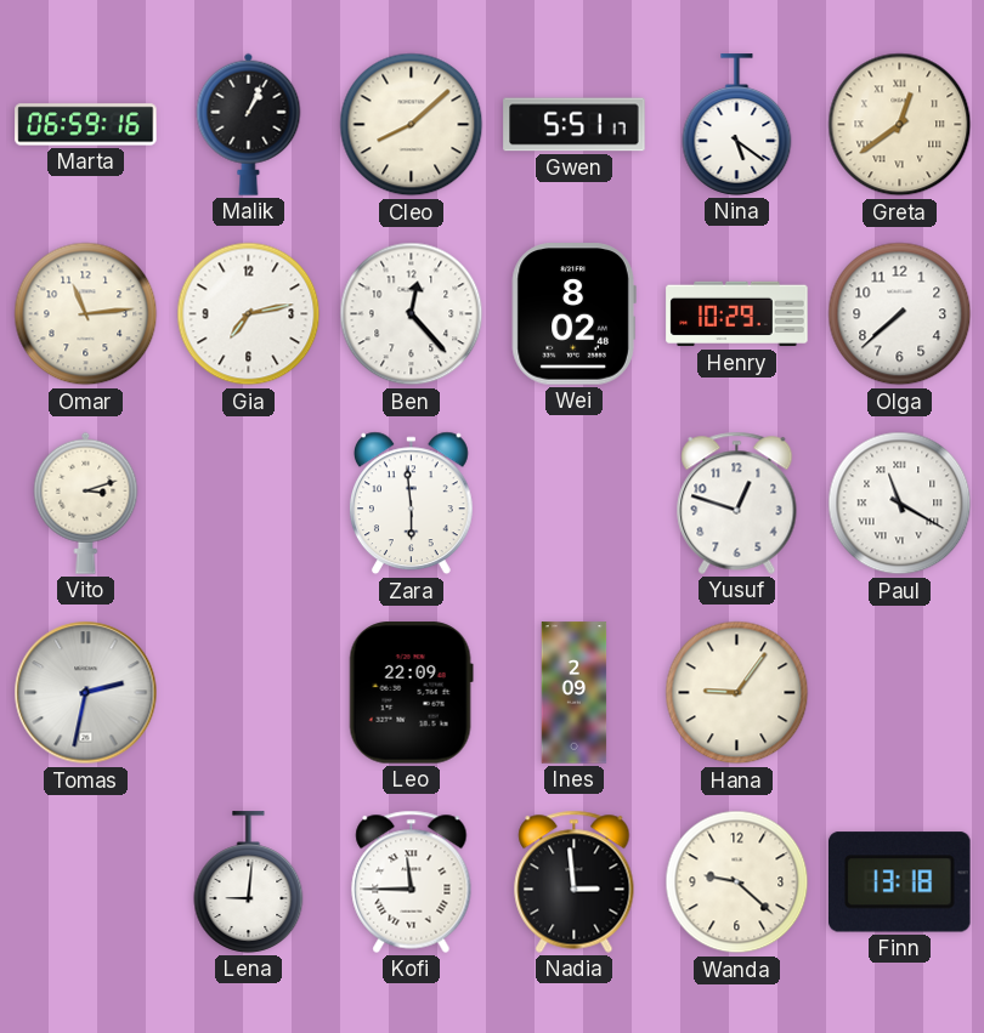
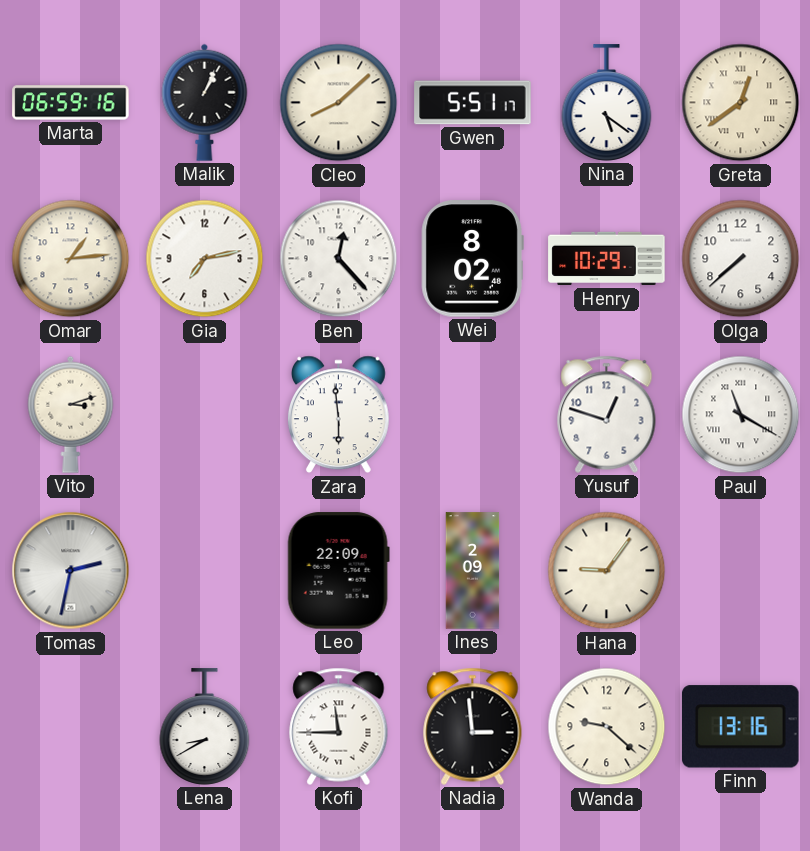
Omar: 11:14 -> 1:14 (71, 259)
Lena: 9:01 -> 8:40 (205, 727)
Finn: 13:18 -> 13:16 (741, 727)
